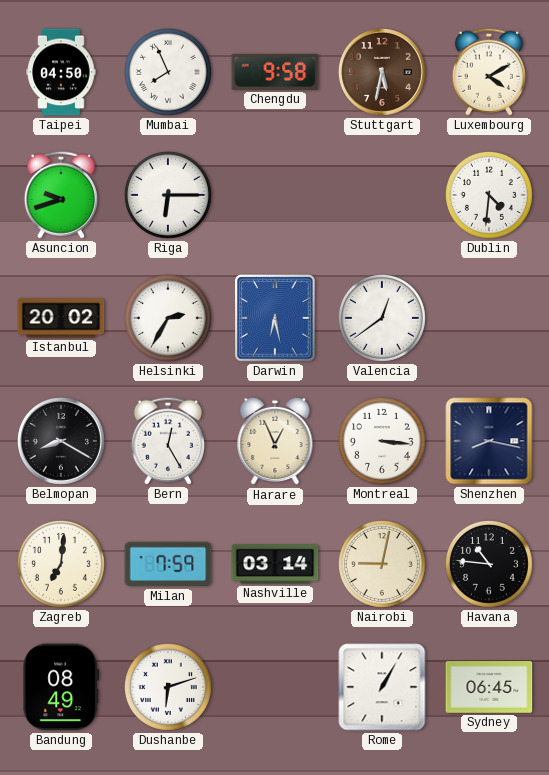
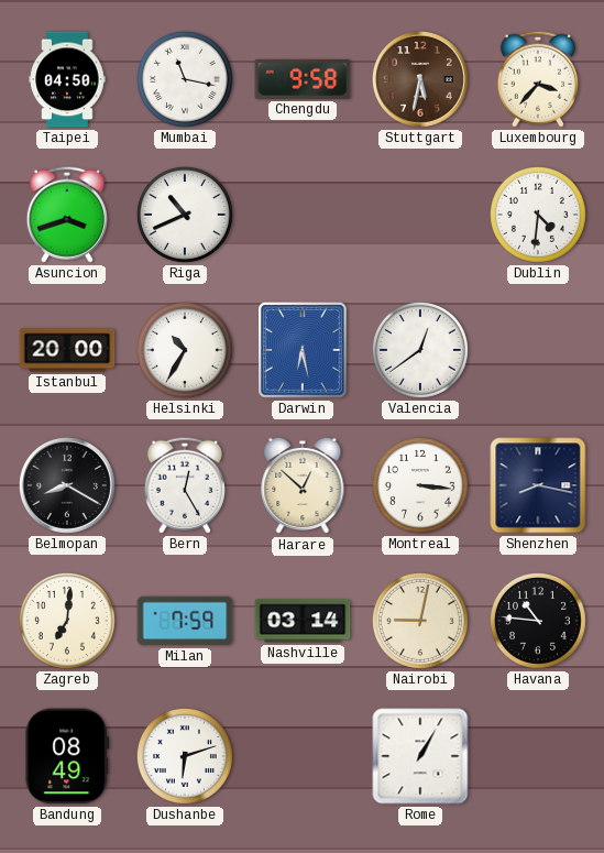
Mumbai: 7:56 -> 11:17 (185, 79)
Luxembourg: 4:10 -> 3:37 (538, 79)
Asuncion: 9:42 -> 3:42 (67, 215)
Riga: 6:15 -> 10:41 (185, 215)
Istanbul: 20:02 -> 20:00 (67, 350)
Helsinki: 2:35 -> 10:35 (185, 350)
Harare: 12:56 -> 12:52 (303, 485)
Sydney: 06:45 -> none (489, 687)
